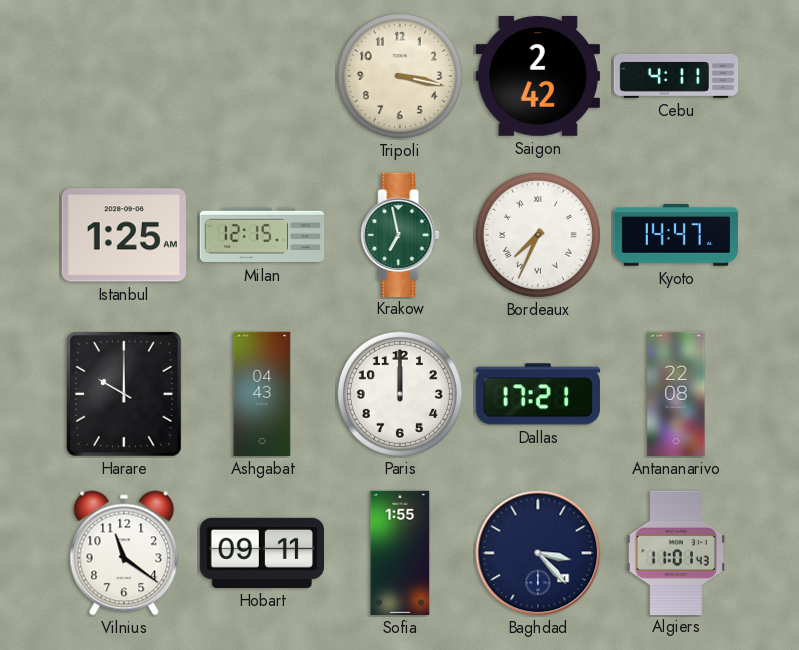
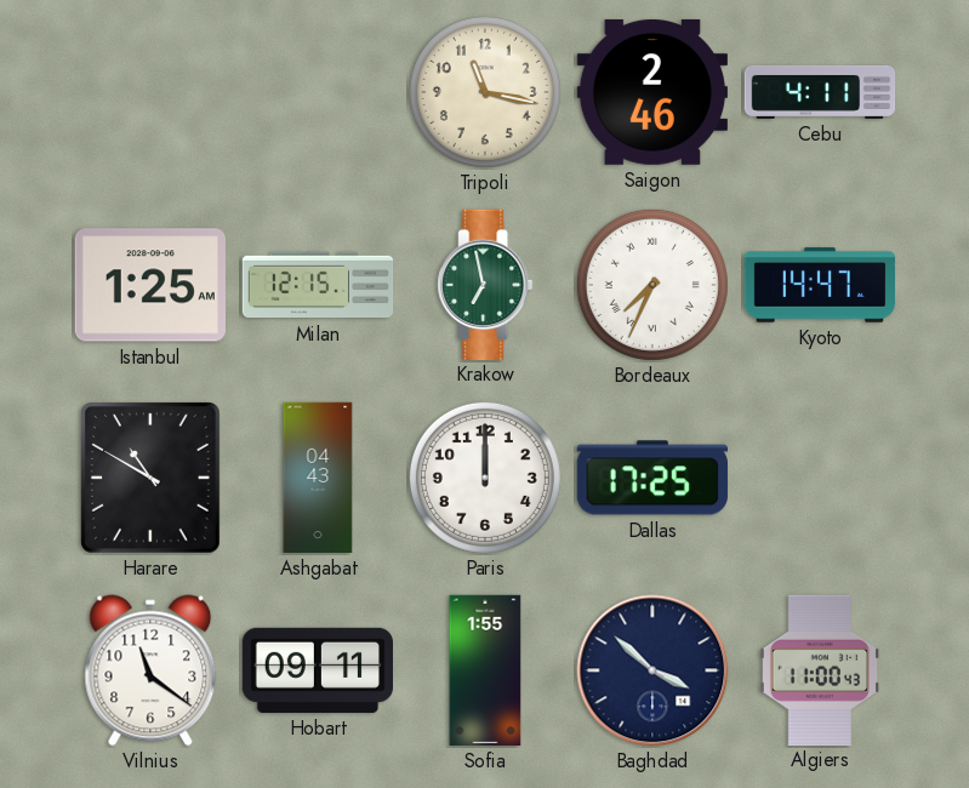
Tripoli: 3:17 -> 11:17 (485, 92)
Saigon: 2:42 -> 2:46 (651, 92)
Harare: 10:00 -> 10:50 (150, 479)
Dallas: 17:21 -> 17:25 (652, 478)
Antananarivo: 22:08 -> none (676, 394)
Baghdad: 3:23 -> 3:52 (652, 670)
Algiers: 11:01 -> 11:00 (819, 669)
